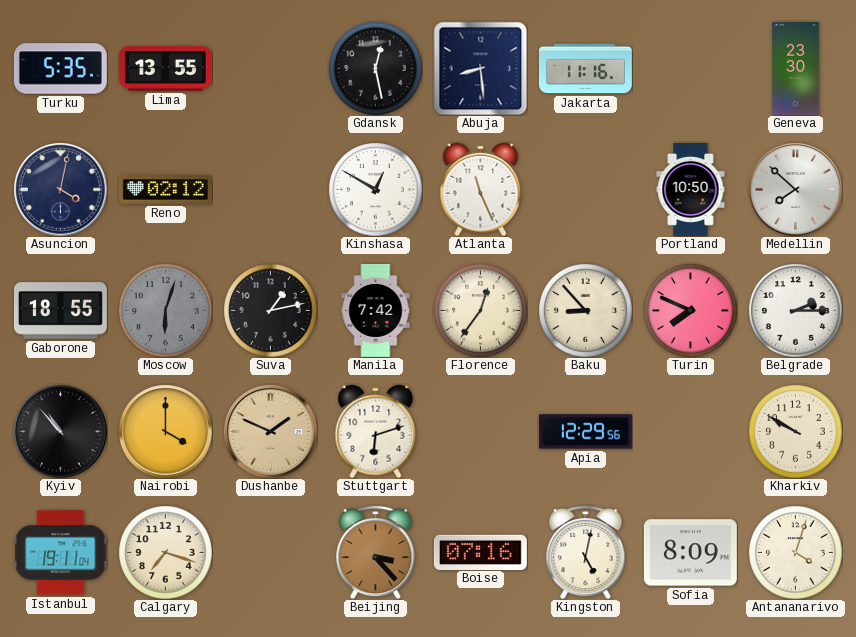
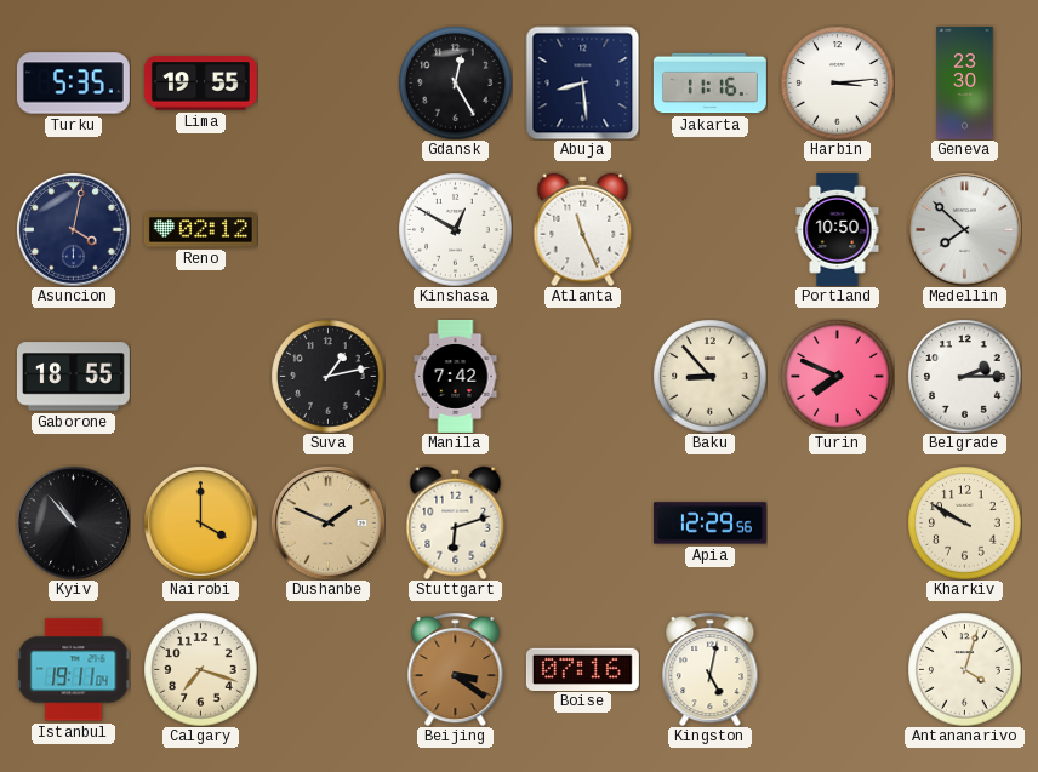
Lima: 13:55 -> 19:55 (200, 84)
Gdansk: 12:28 -> 12:25 (455, 82)
Harbin: none -> 3:14 (837, 82)
Moscow: 6:03 -> none (165, 310)
Florence: 12:36 -> none (480, 310)
Beijing: 3:23 -> 3:21 (456, 669)
Sofia: 8:09 -> none (690, 553)
